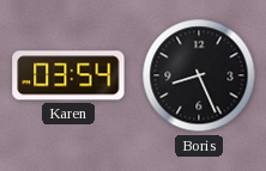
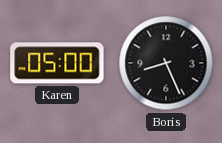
Karen: 03:54 -> 05:00 (57, 63)
